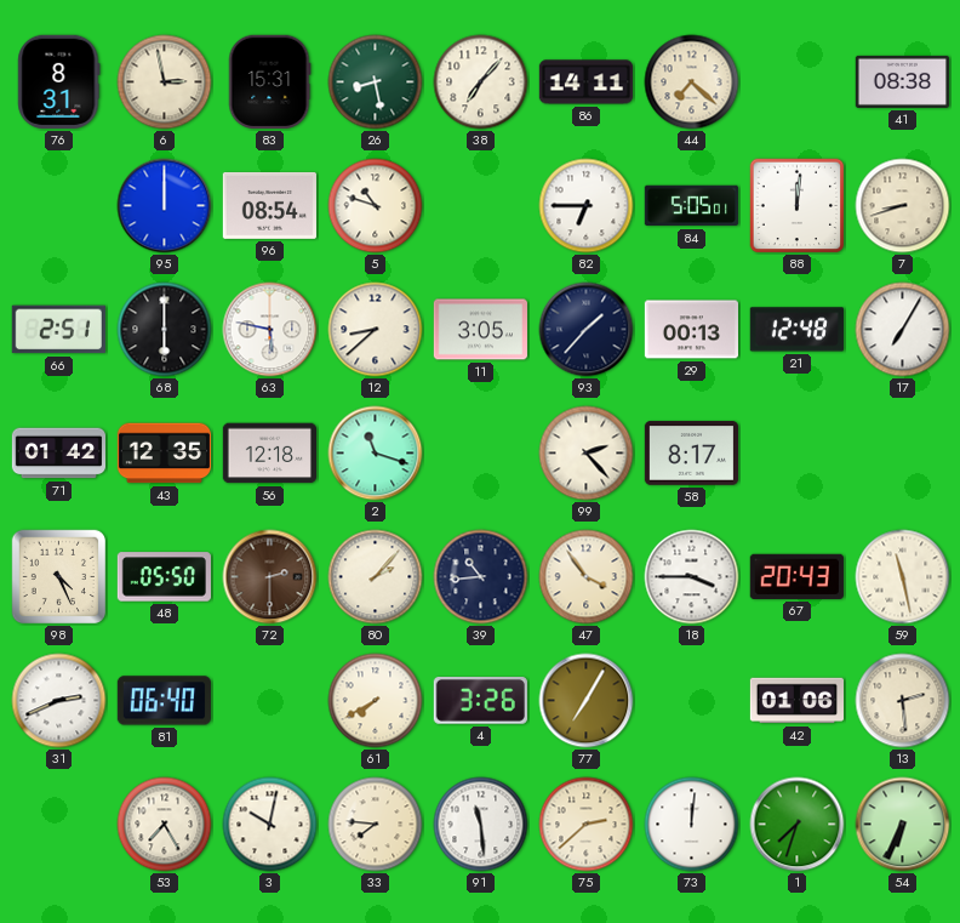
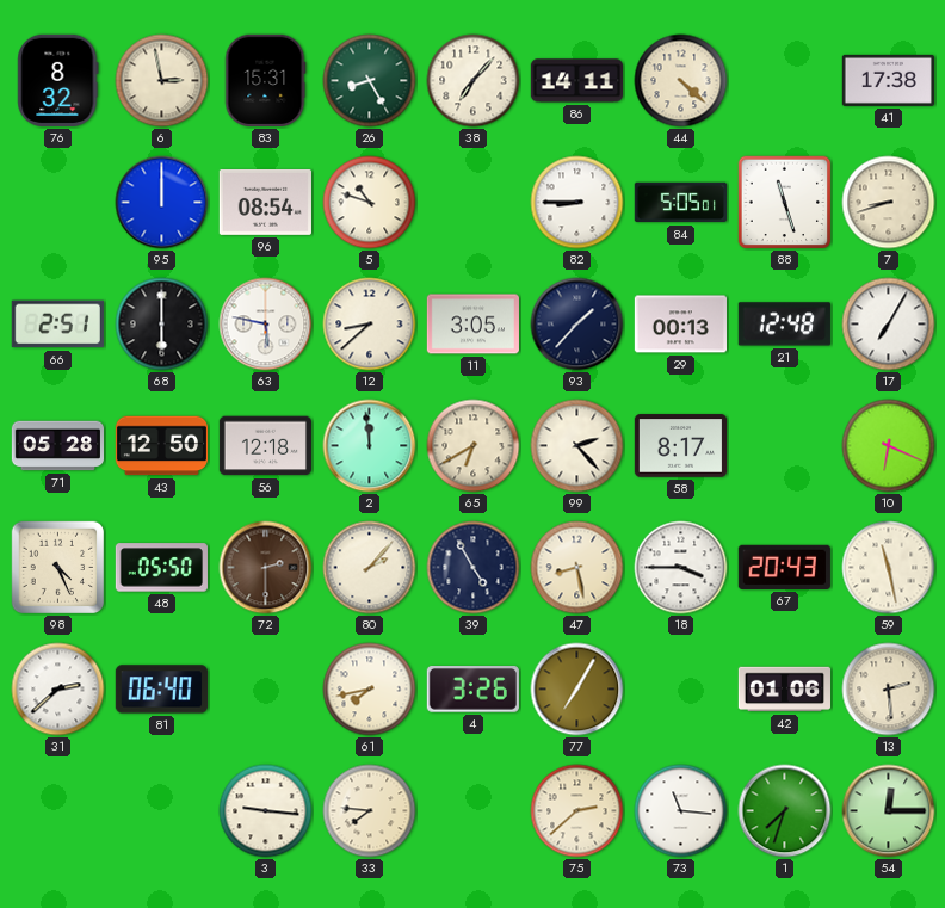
76: 8:31 -> 8:32 (58, 80)
26: 8:28 -> 8:25 (370, 81)
44: 7:22 -> 4:22 (681, 81)
41: 08:38 -> 17:38 (888, 80)
82: 6:45 -> 8:45 (577, 203)
88: 12:01 -> 11:27 (785, 203)
71: 01:42 -> 05:28 (57, 446)
43: 12:35 -> 12:50 (161, 446)
2: 11:18 -> 11:59 (370, 446)
65: none -> 6:40 (474, 446)
10: none -> 6:19 (889, 446)
39: 10:44 -> 4:55 (474, 568)
47: 3:54 -> 8:28 (577, 568)
31: 2:41 -> 2:38 (58, 690)
61: 7:40 -> 7:43 (370, 690)
53: 7:25 -> none (165, 825)
3: 10:02 -> 9:16 (266, 811)
91: 11:29 -> none (481, 825)
73: 12:01 -> 11:16 (681, 811)
54: 6:34 -> 12:15 (889, 811)
